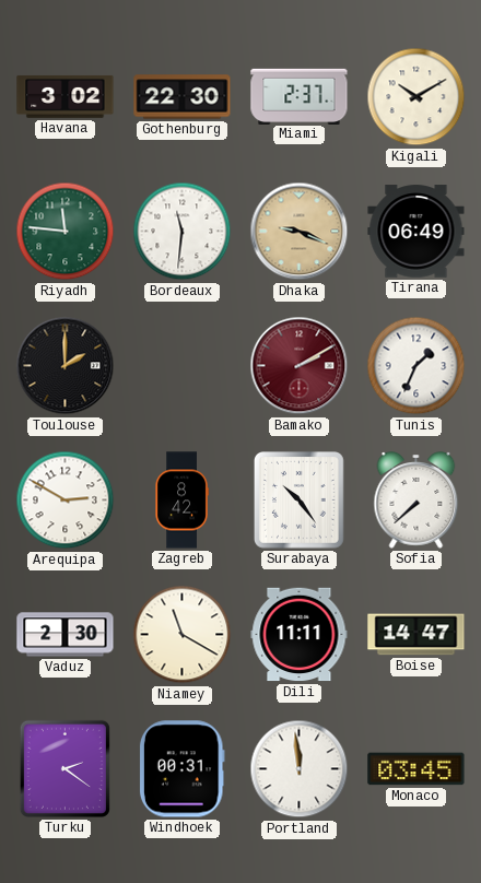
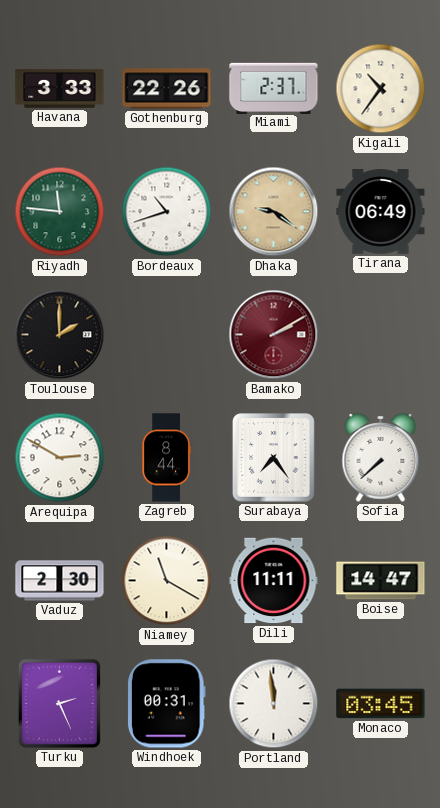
Havana: 3:02 -> 3:33 (60, 88)
Gothenburg: 22:30 -> 22:26 (167, 89)
Kigali: 10:10 -> 10:36 (381, 89)
Bordeaux: 11:31 -> 10:42 (167, 212)
Dhaka: 9:19 -> 9:21 (274, 212)
Tunis: 1:34 -> none (417, 366)
Zagreb: 8:42 -> 8:44 (166, 458)
Surabaya: 10:24 -> 7:24 (274, 458)
Turku: 2:21 -> 2:26 (59, 703)
